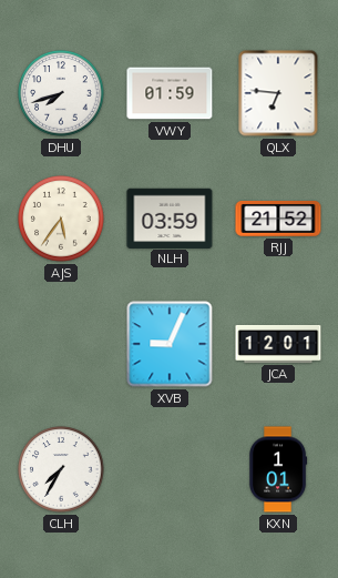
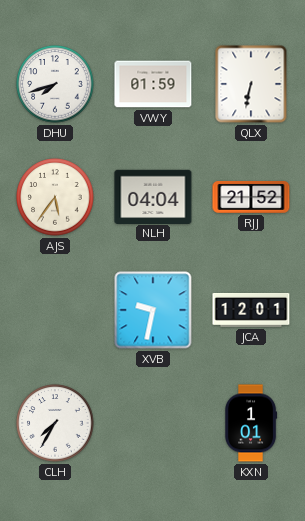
QLX: 6:46 -> 6:32 (251, 84)
NLH: 03:59 -> 04:04 (153, 196)
XVB: 9:04 -> 9:32 (153, 310)
